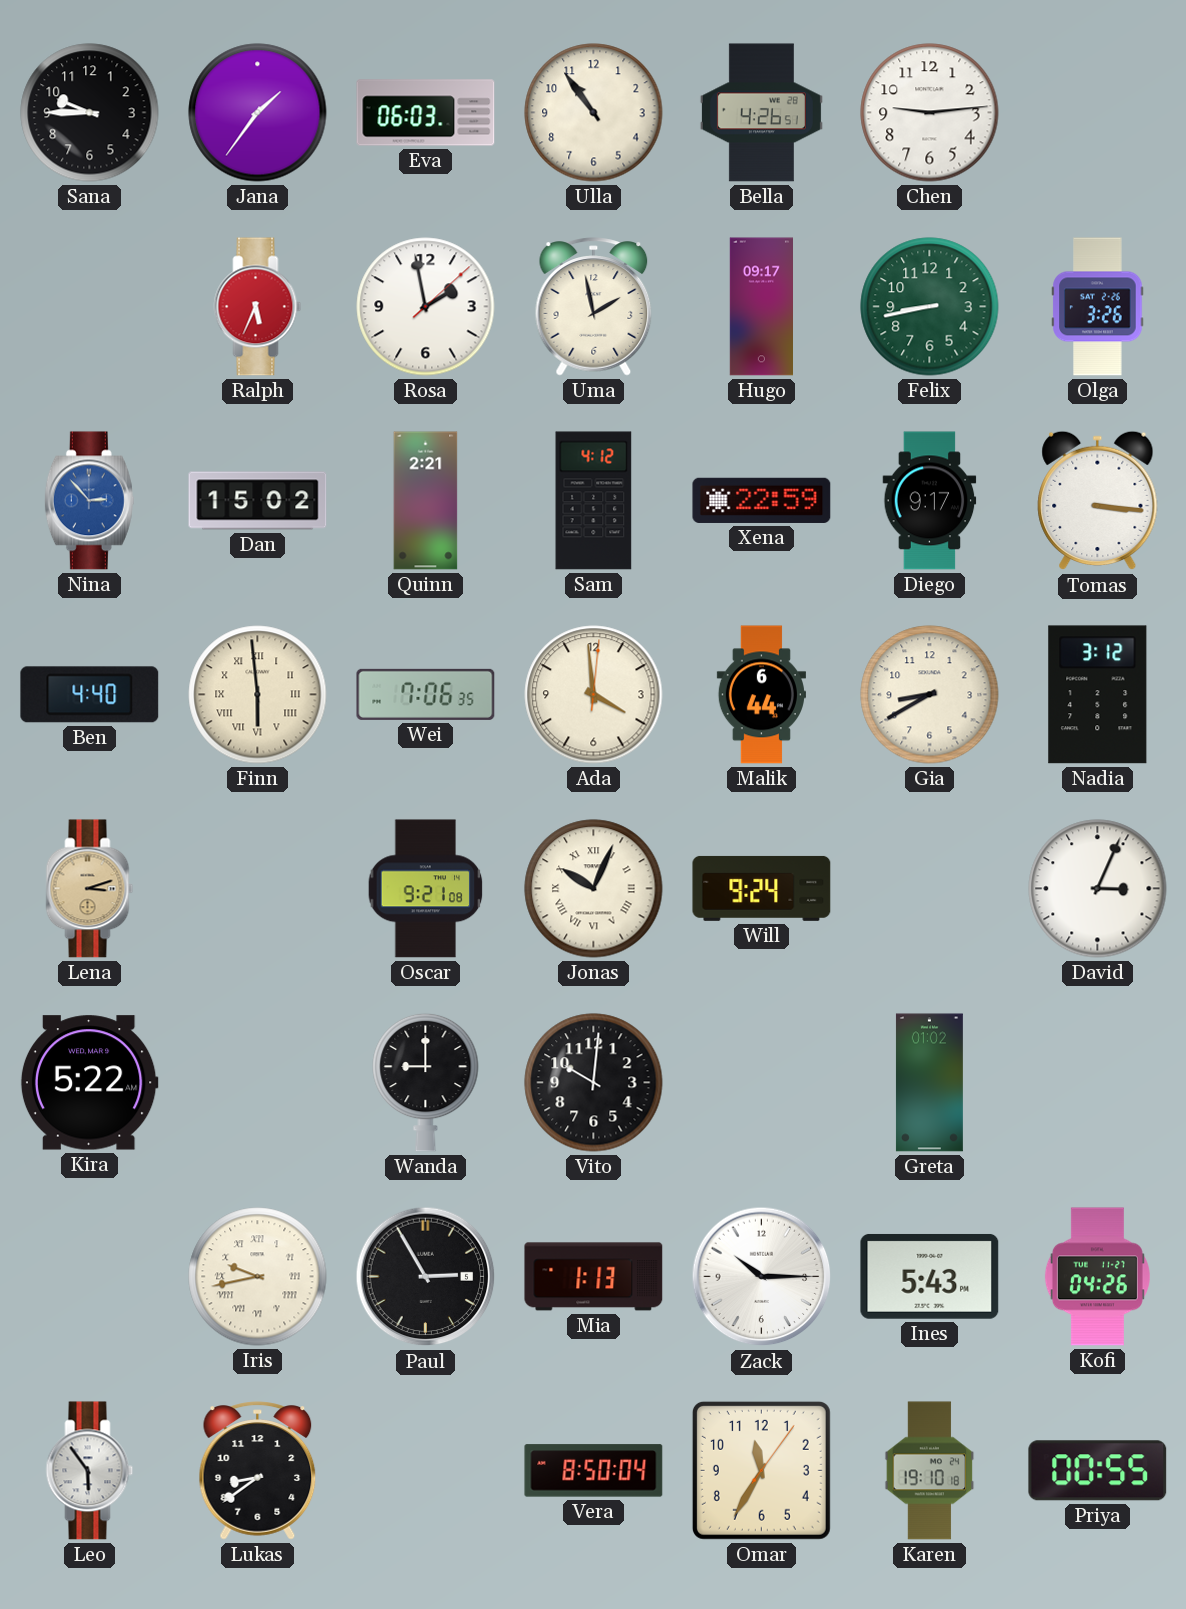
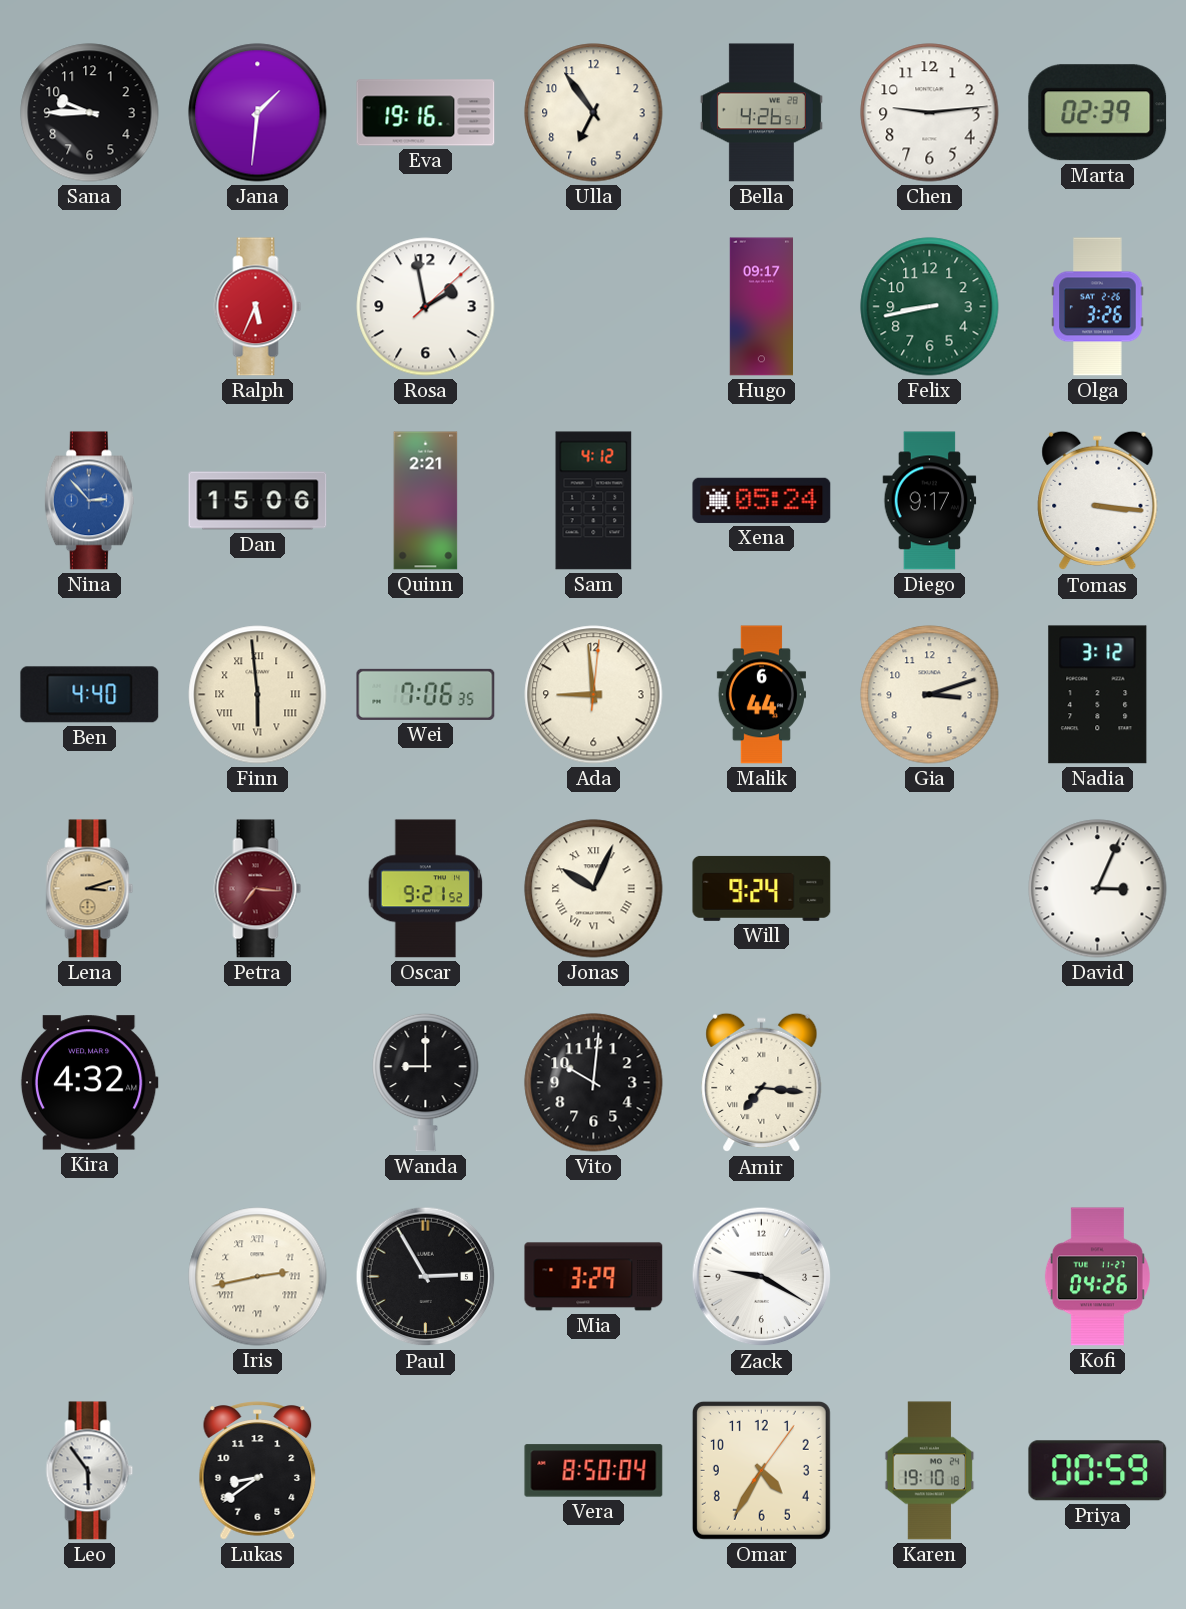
Jana: 1:36 -> 1:31 (258, 113)
Eva: 06:03 -> 19:16 (426, 113)
Ulla: 10:54 -> 6:54 (594, 113)
Marta: none -> 02:39 (1098, 113)
Uma: 1:58 -> none (594, 307)
Dan: 15:02 -> 15:06 (258, 501)
Xena: 22:59 -> 05:24 (762, 500)
Ada: 3:59 -> 8:59 (594, 695)
Gia: 8:40 -> 3:12 (930, 695)
Petra: none -> 7:16 (258, 889)
Oscar: 9:21:08 -> 9:21:52 (426, 889)
Kira: 5:22 -> 4:32 (89, 1083)
Amir: none -> 7:16 (762, 1083)
Greta: 01:02 -> none (929, 1083)
Iris: 9:43 -> 2:43 (258, 1277)
Mia: 1:13 -> 3:29 (594, 1277)
Zack: 10:15 -> 9:20 (762, 1277)
Ines: 5:43 -> none (930, 1276)
Omar: 11:35 -> 4:35 (761, 1470)
Priya: 00:55 -> 00:59 (1098, 1471)
